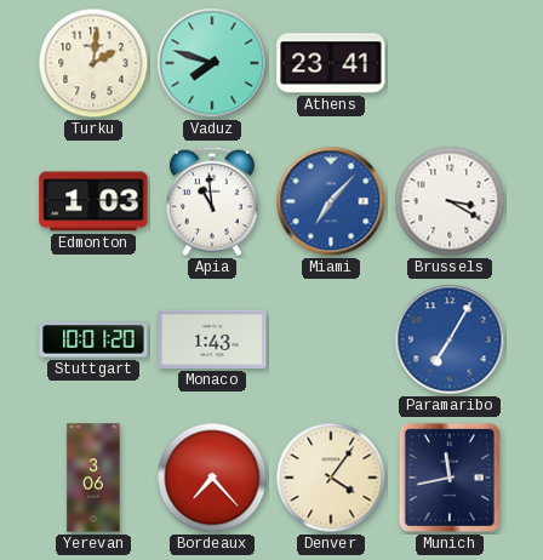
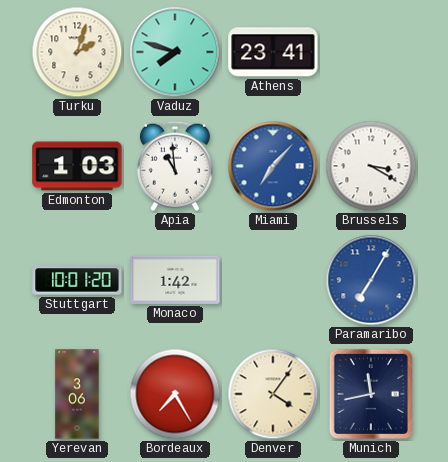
Turku: 2:01 -> 2:03 (77, 52)
Monaco: 1:43 -> 1:42 (175, 280)
Bordeaux: 7:23 -> 7:25 (175, 394)
